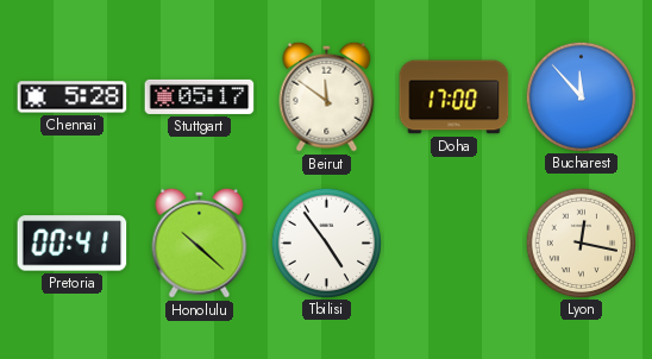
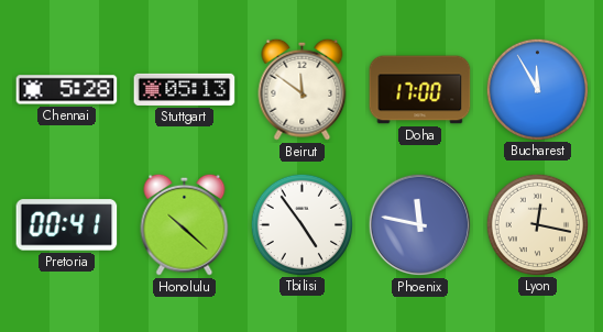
Stuttgart: 05:17 -> 05:13 (185, 89)
Bucharest: 11:53 -> 11:55 (537, 89)
Phoenix: none -> 11:47 (420, 225)
